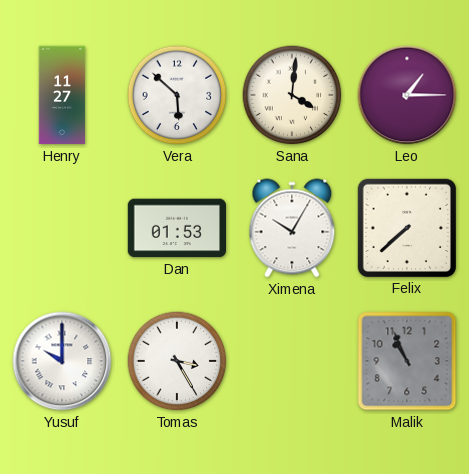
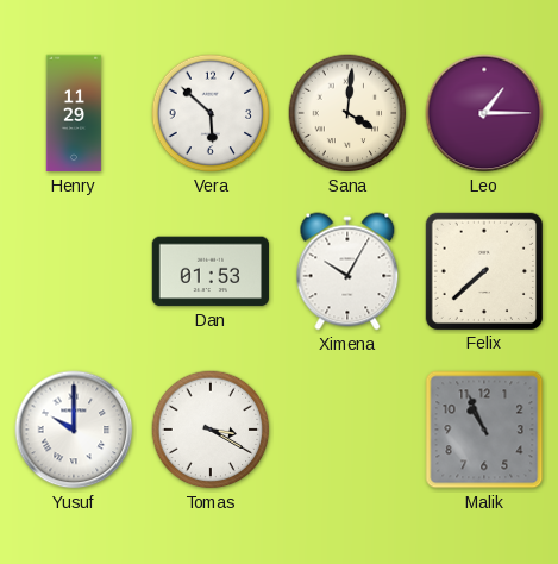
Henry: 11:27 -> 11:29 (74, 113)
Tomas: 3:25 -> 3:20 (211, 430)
